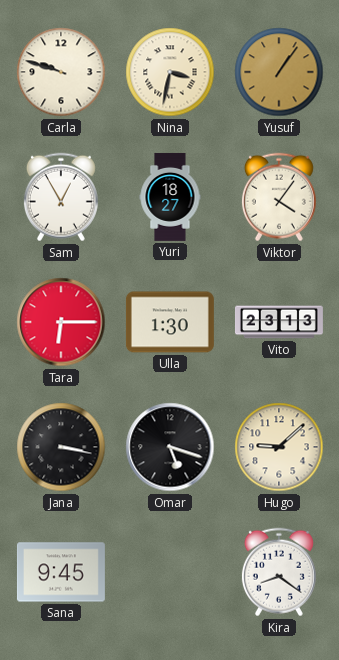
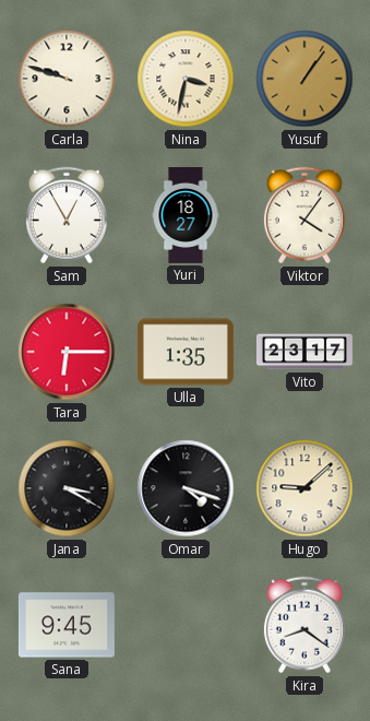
Ulla: 1:30 -> 1:35 (186, 352)
Vito: 23:13 -> 23:17 (305, 352)
Jana: 3:17 -> 3:20 (67, 488)
Omar: 5:18 -> 4:18 (186, 488)
